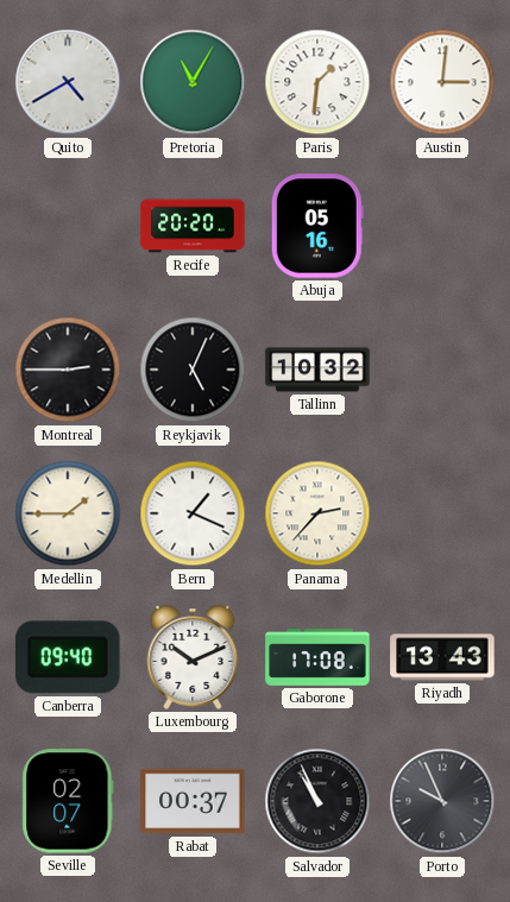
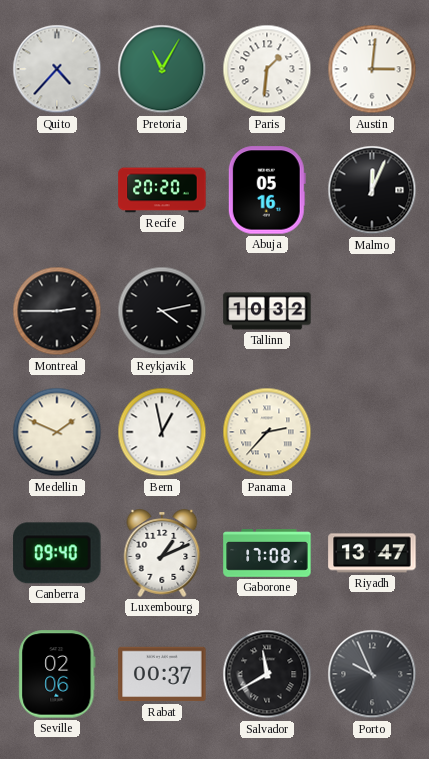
Quito: 4:40 -> 4:37 (57, 69)
Malmo: none -> 12:04 (372, 190)
Reykjavik: 5:04 -> 4:13 (162, 311)
Medellin: 1:45 -> 1:49 (57, 432)
Bern: 1:19 -> 12:58 (162, 432)
Luxembourg: 10:11 -> 1:11 (162, 553)
Riyadh: 13:43 -> 13:47 (372, 553)
Seville: 02:07 -> 02:06 (57, 674)
Salvador: 10:56 -> 11:40 (267, 674)
